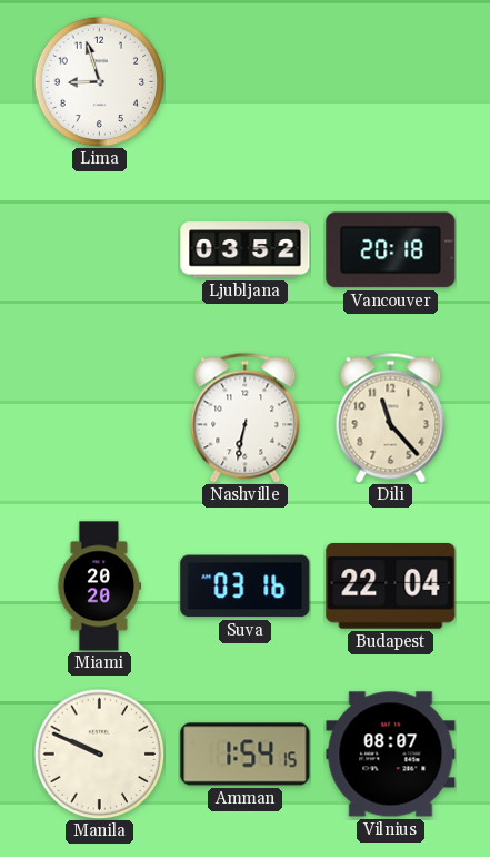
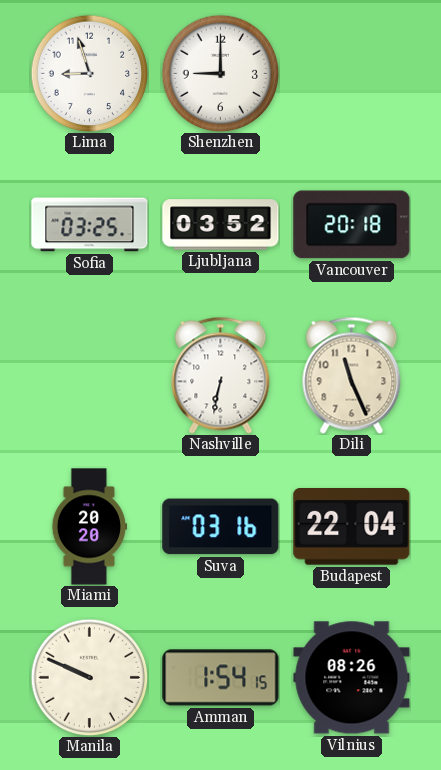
Shenzhen: none -> 9:00 (220, 73)
Sofia: none -> 03:25 (90, 225)
Dili: 11:23 -> 11:26 (352, 375)
Vilnius: 08:07 -> 08:26 (352, 678)
